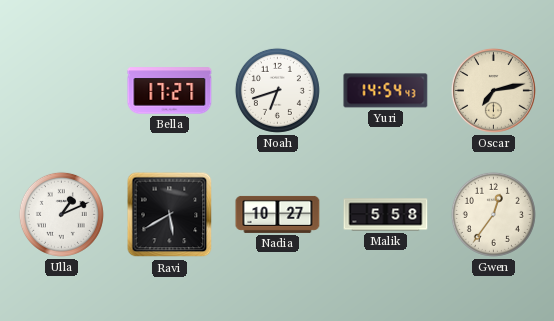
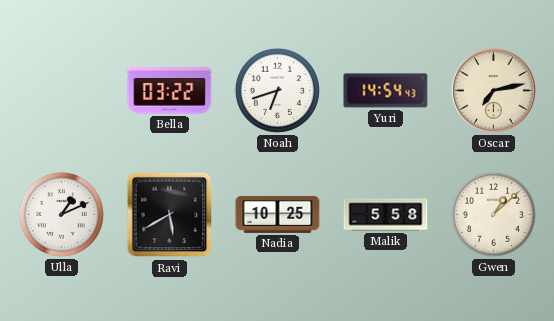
Bella: 17:27 -> 03:22 (170, 91)
Nadia: 10:27 -> 10:25 (278, 214)
Gwen: 12:36 -> 1:08 (493, 214)
